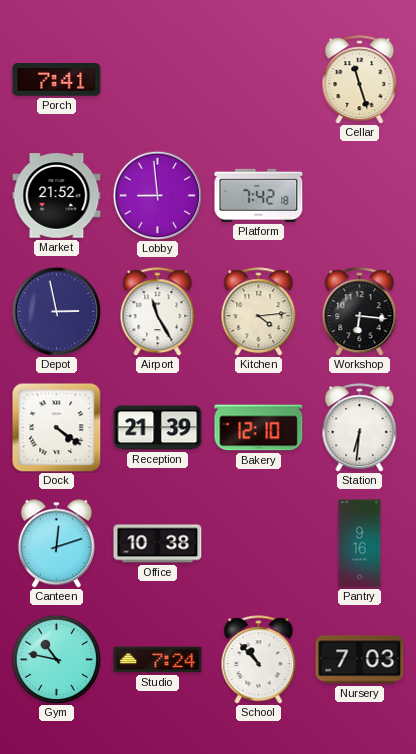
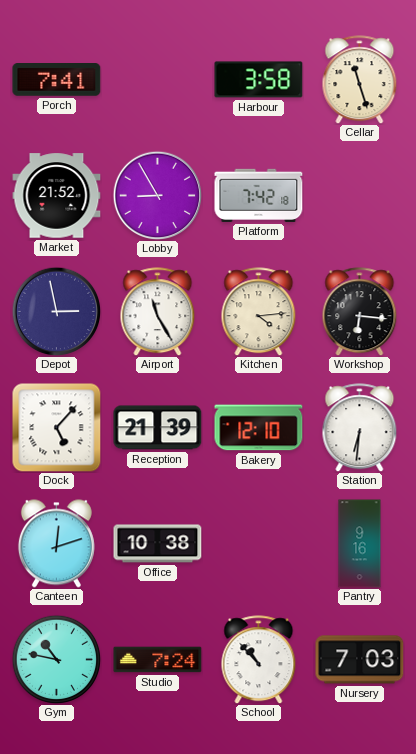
Harbour: none -> 3:58 (259, 80)
Lobby: 8:59 -> 8:55 (157, 195)
Dock: 4:21 -> 5:07 (57, 428)
